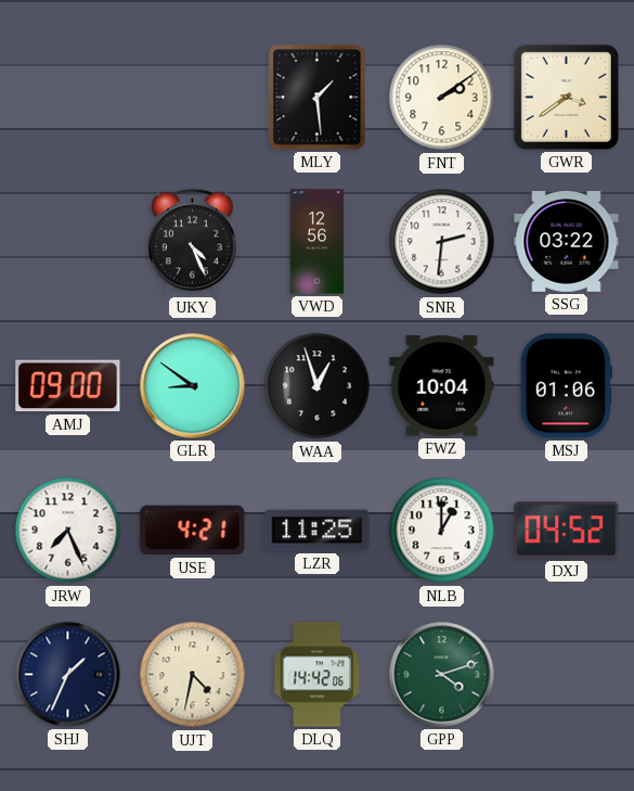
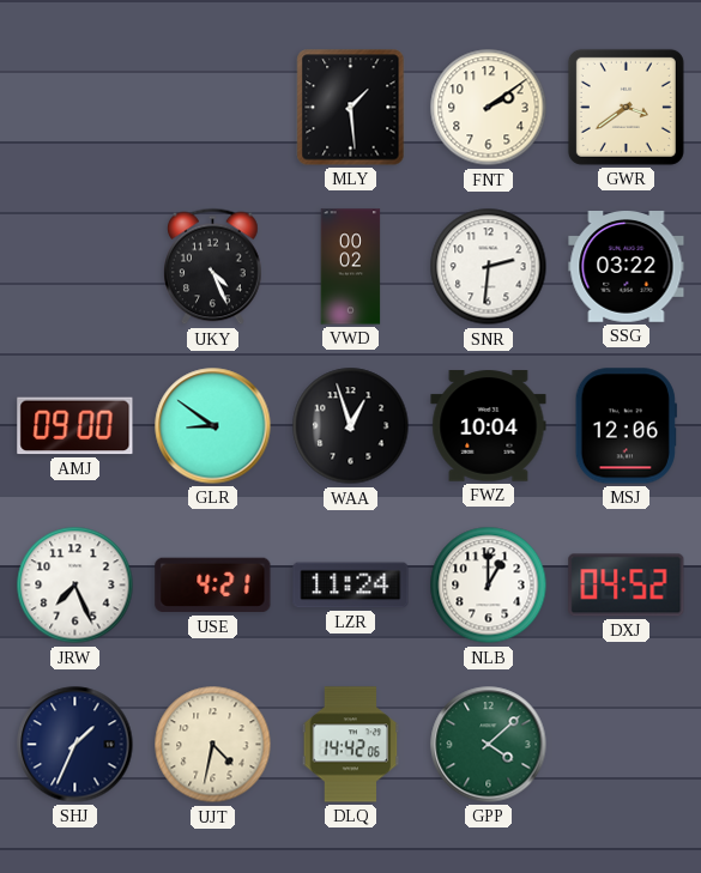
VWD: 12:56 -> 00:02 (351, 267)
MSJ: 01:06 -> 12:06 (626, 426)
LZR: 11:25 -> 11:24 (351, 586)
GPP: 4:12 -> 4:08 (489, 745)
